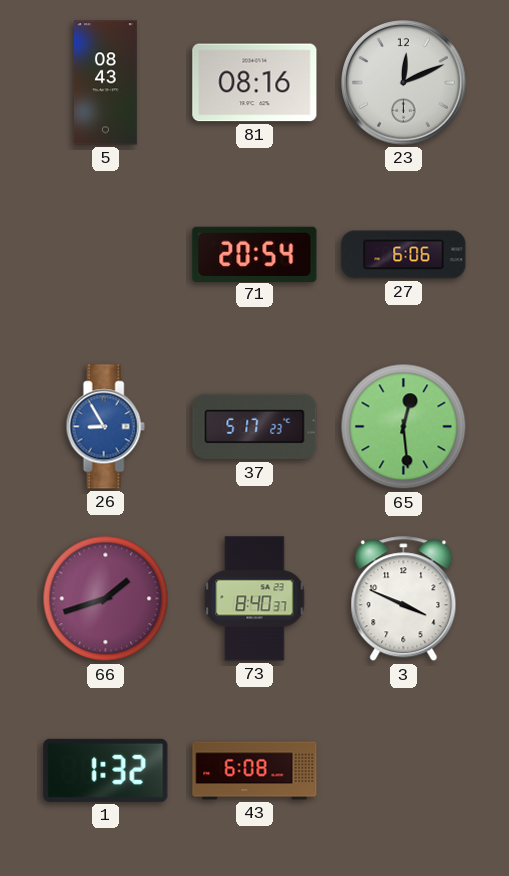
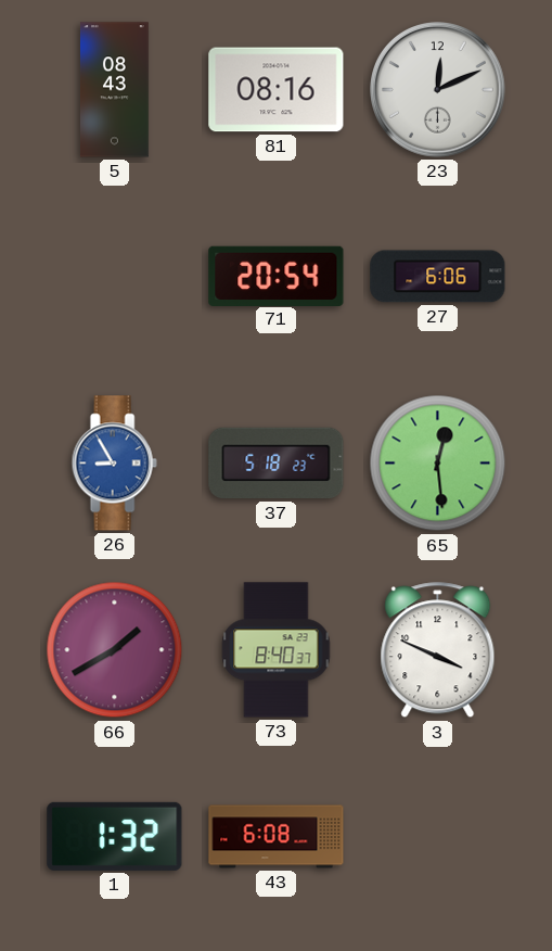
37: 5:17 -> 5:18 (277, 464)
66: 1:42 -> 1:40 (115, 650)
